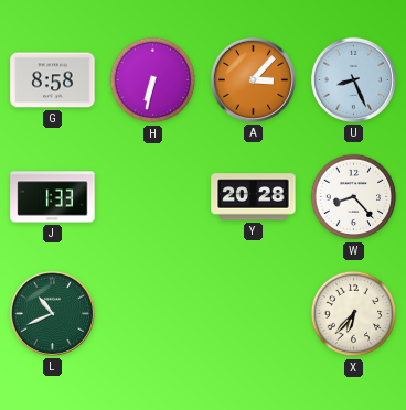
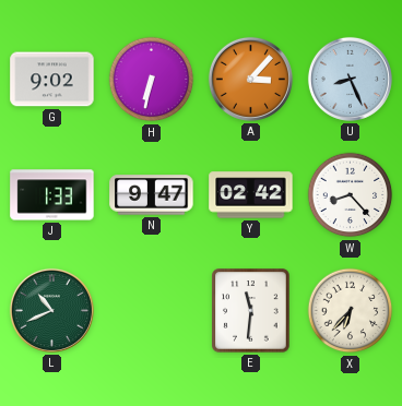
G: 8:58 -> 9:02 (52, 80)
N: none -> 9:47 (152, 195)
Y: 20:28 -> 02:42 (251, 195)
E: none -> 11:31 (251, 311)
